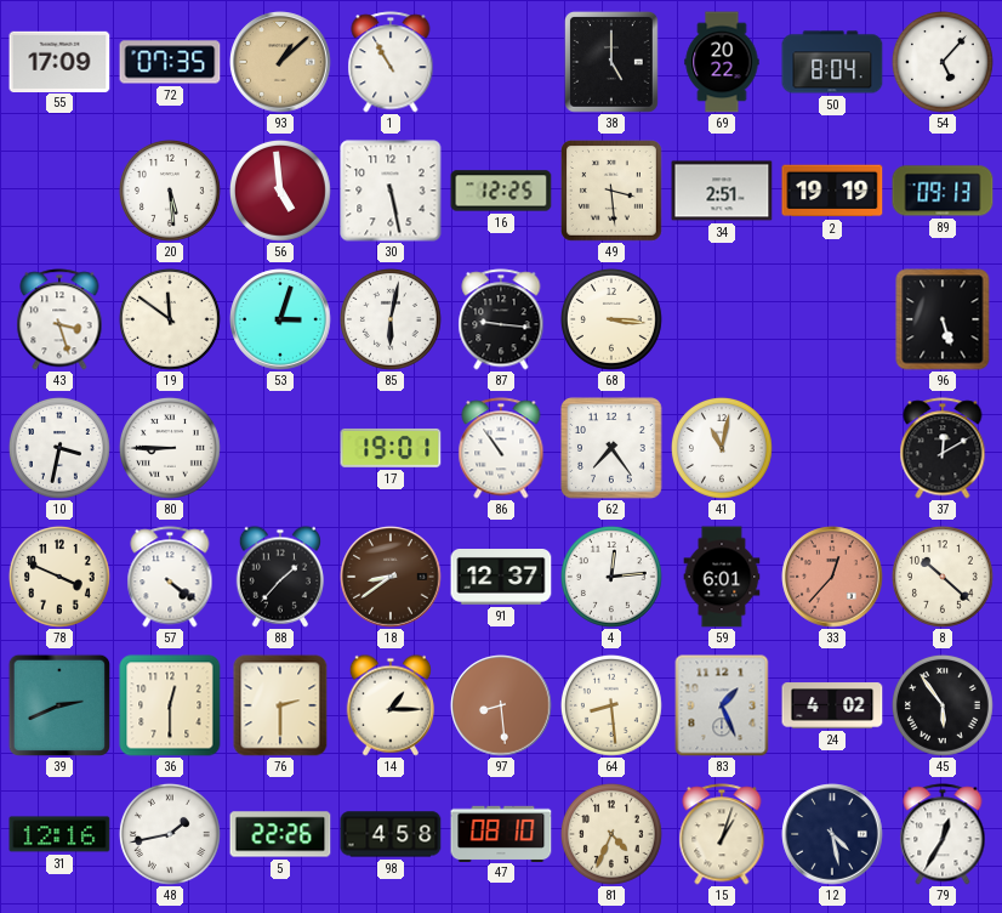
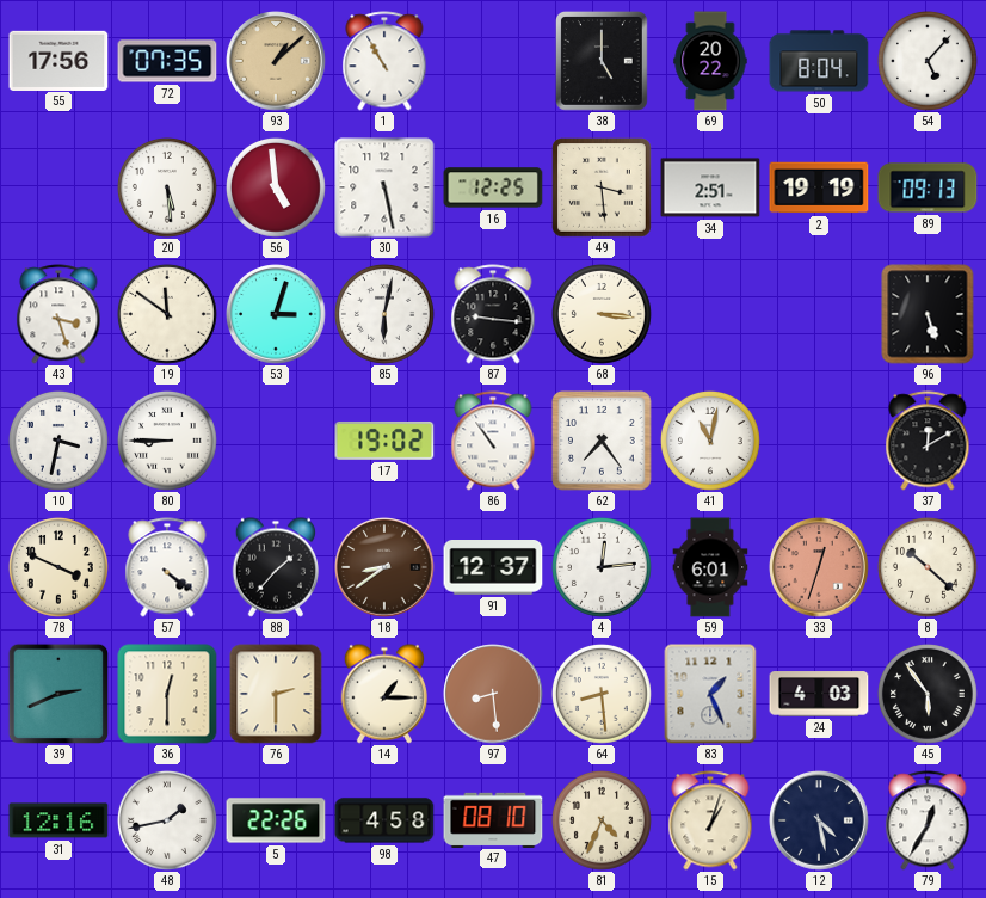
55: 17:09 -> 17:56 (58, 60)
17: 19:01 -> 19:02 (384, 441)
33: 12:37 -> 12:33 (819, 567)
24: 4:02 -> 4:03 (819, 694)
